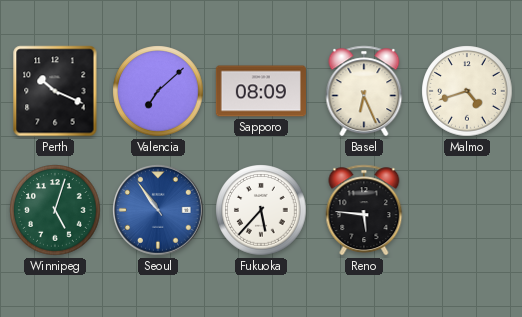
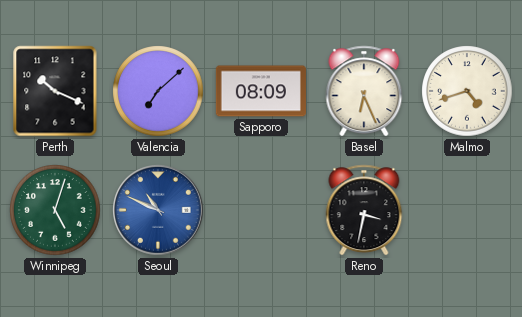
Seoul: 10:54 -> 10:49 (159, 211)
Fukuoka: 5:37 -> none (261, 210)
Reno: 5:46 -> 3:32 (364, 210)
